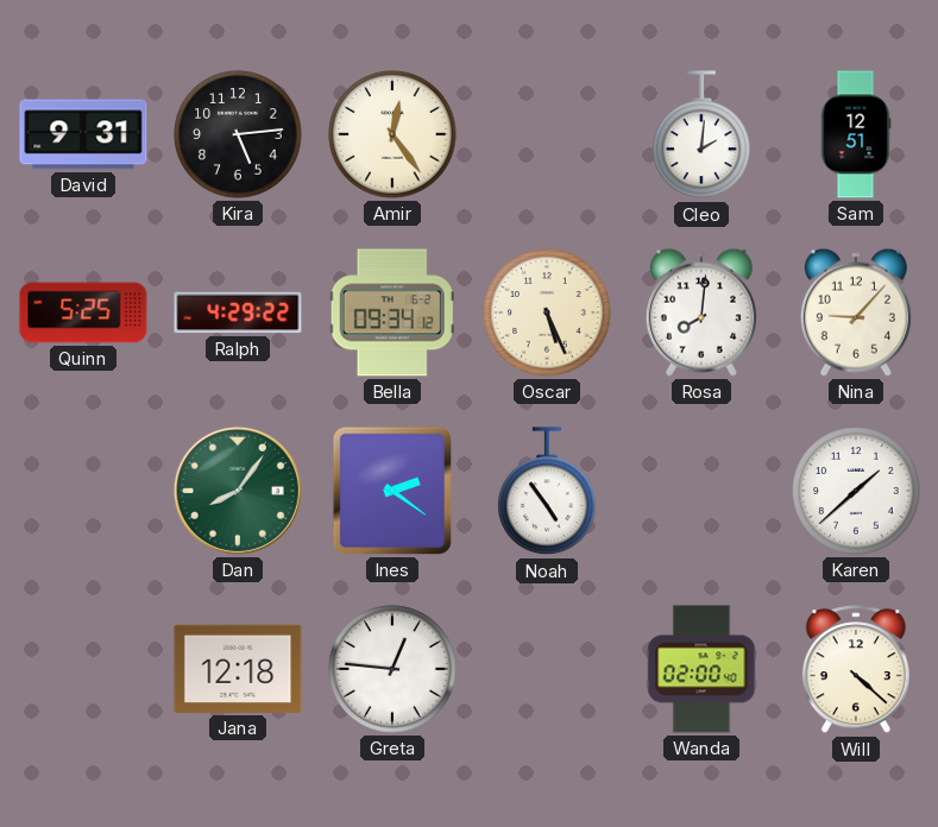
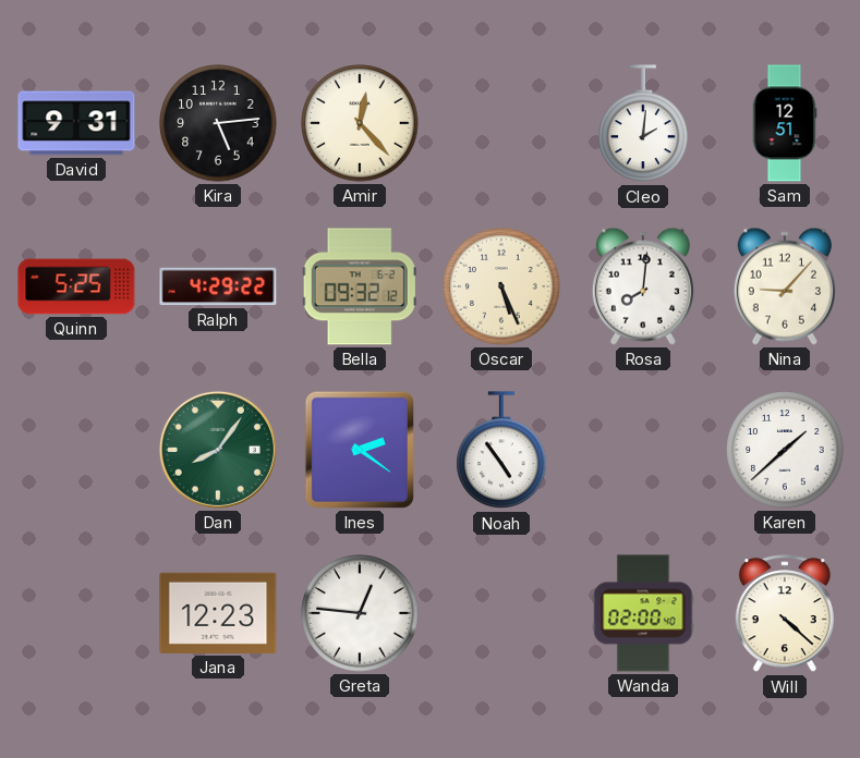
Amir: 12:24 -> 12:23 (360, 123)
Bella: 09:34 -> 09:32 (360, 286)
Jana: 12:18 -> 12:23 (218, 613)
